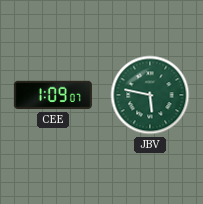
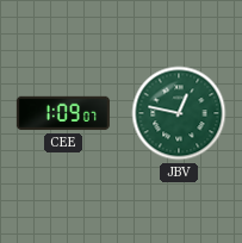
JBV: 5:47 -> 12:47 (179, 113)
